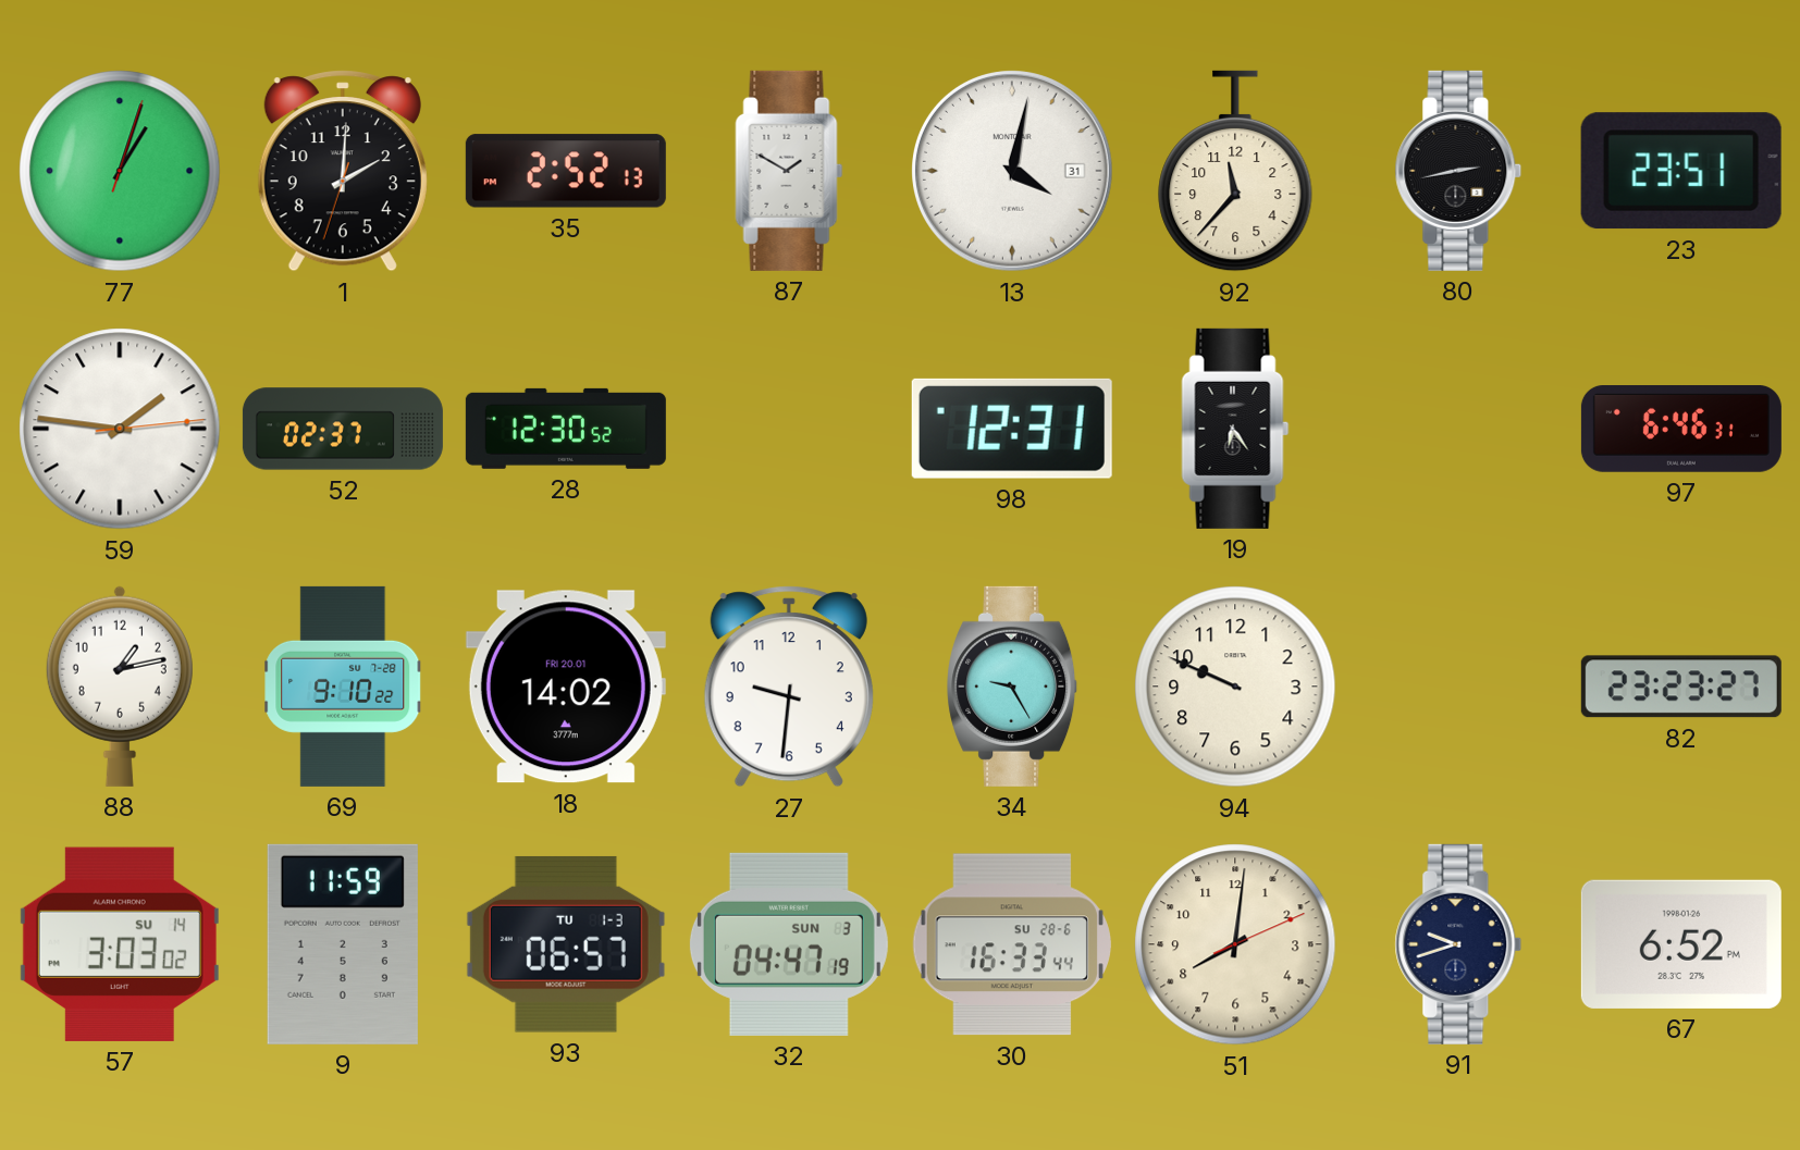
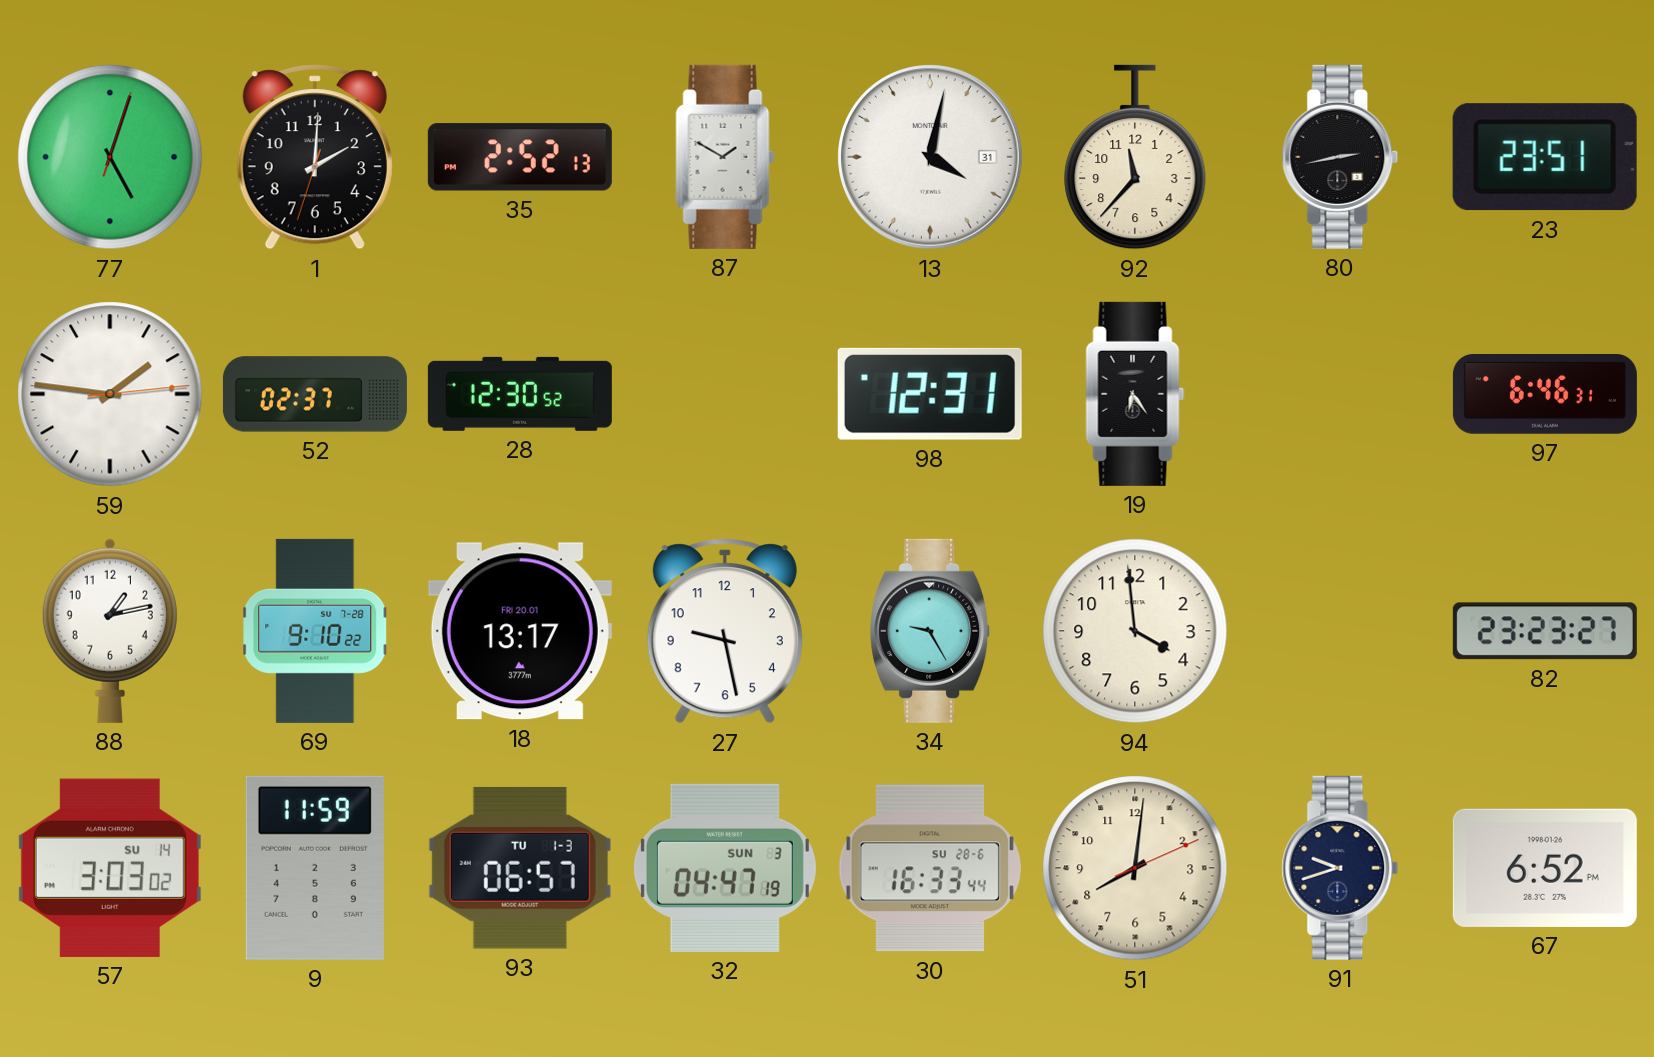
77: 1:03 -> 5:03 (110, 157)
18: 14:02 -> 13:17 (520, 631)
27: 9:31 -> 9:28 (725, 631)
94: 9:49 -> 3:59 (1135, 631)
